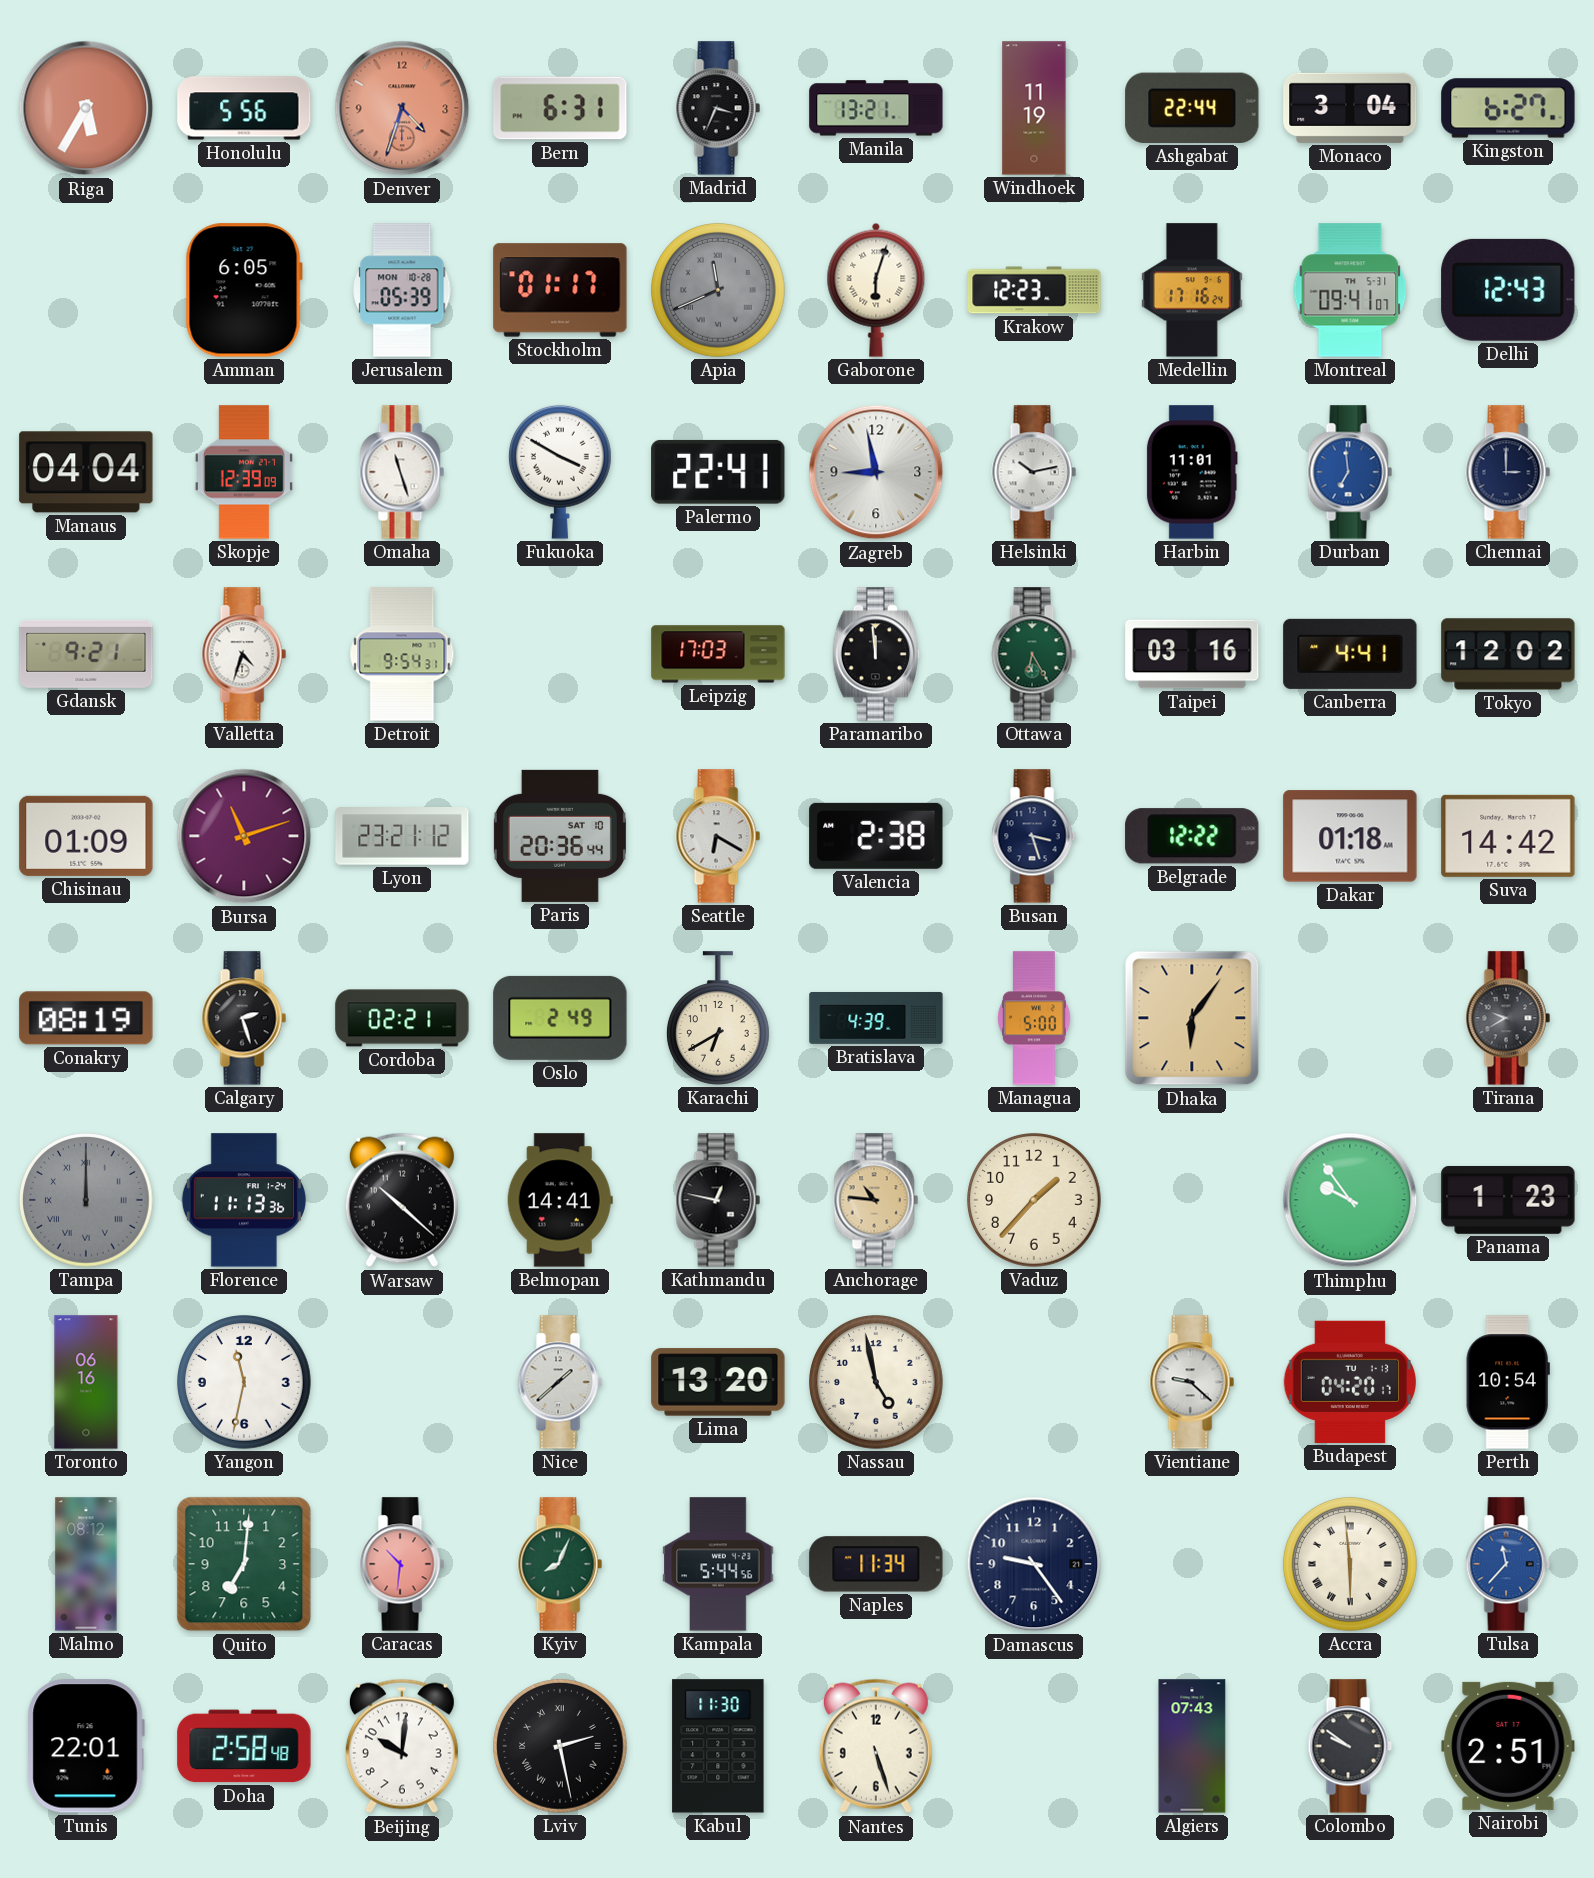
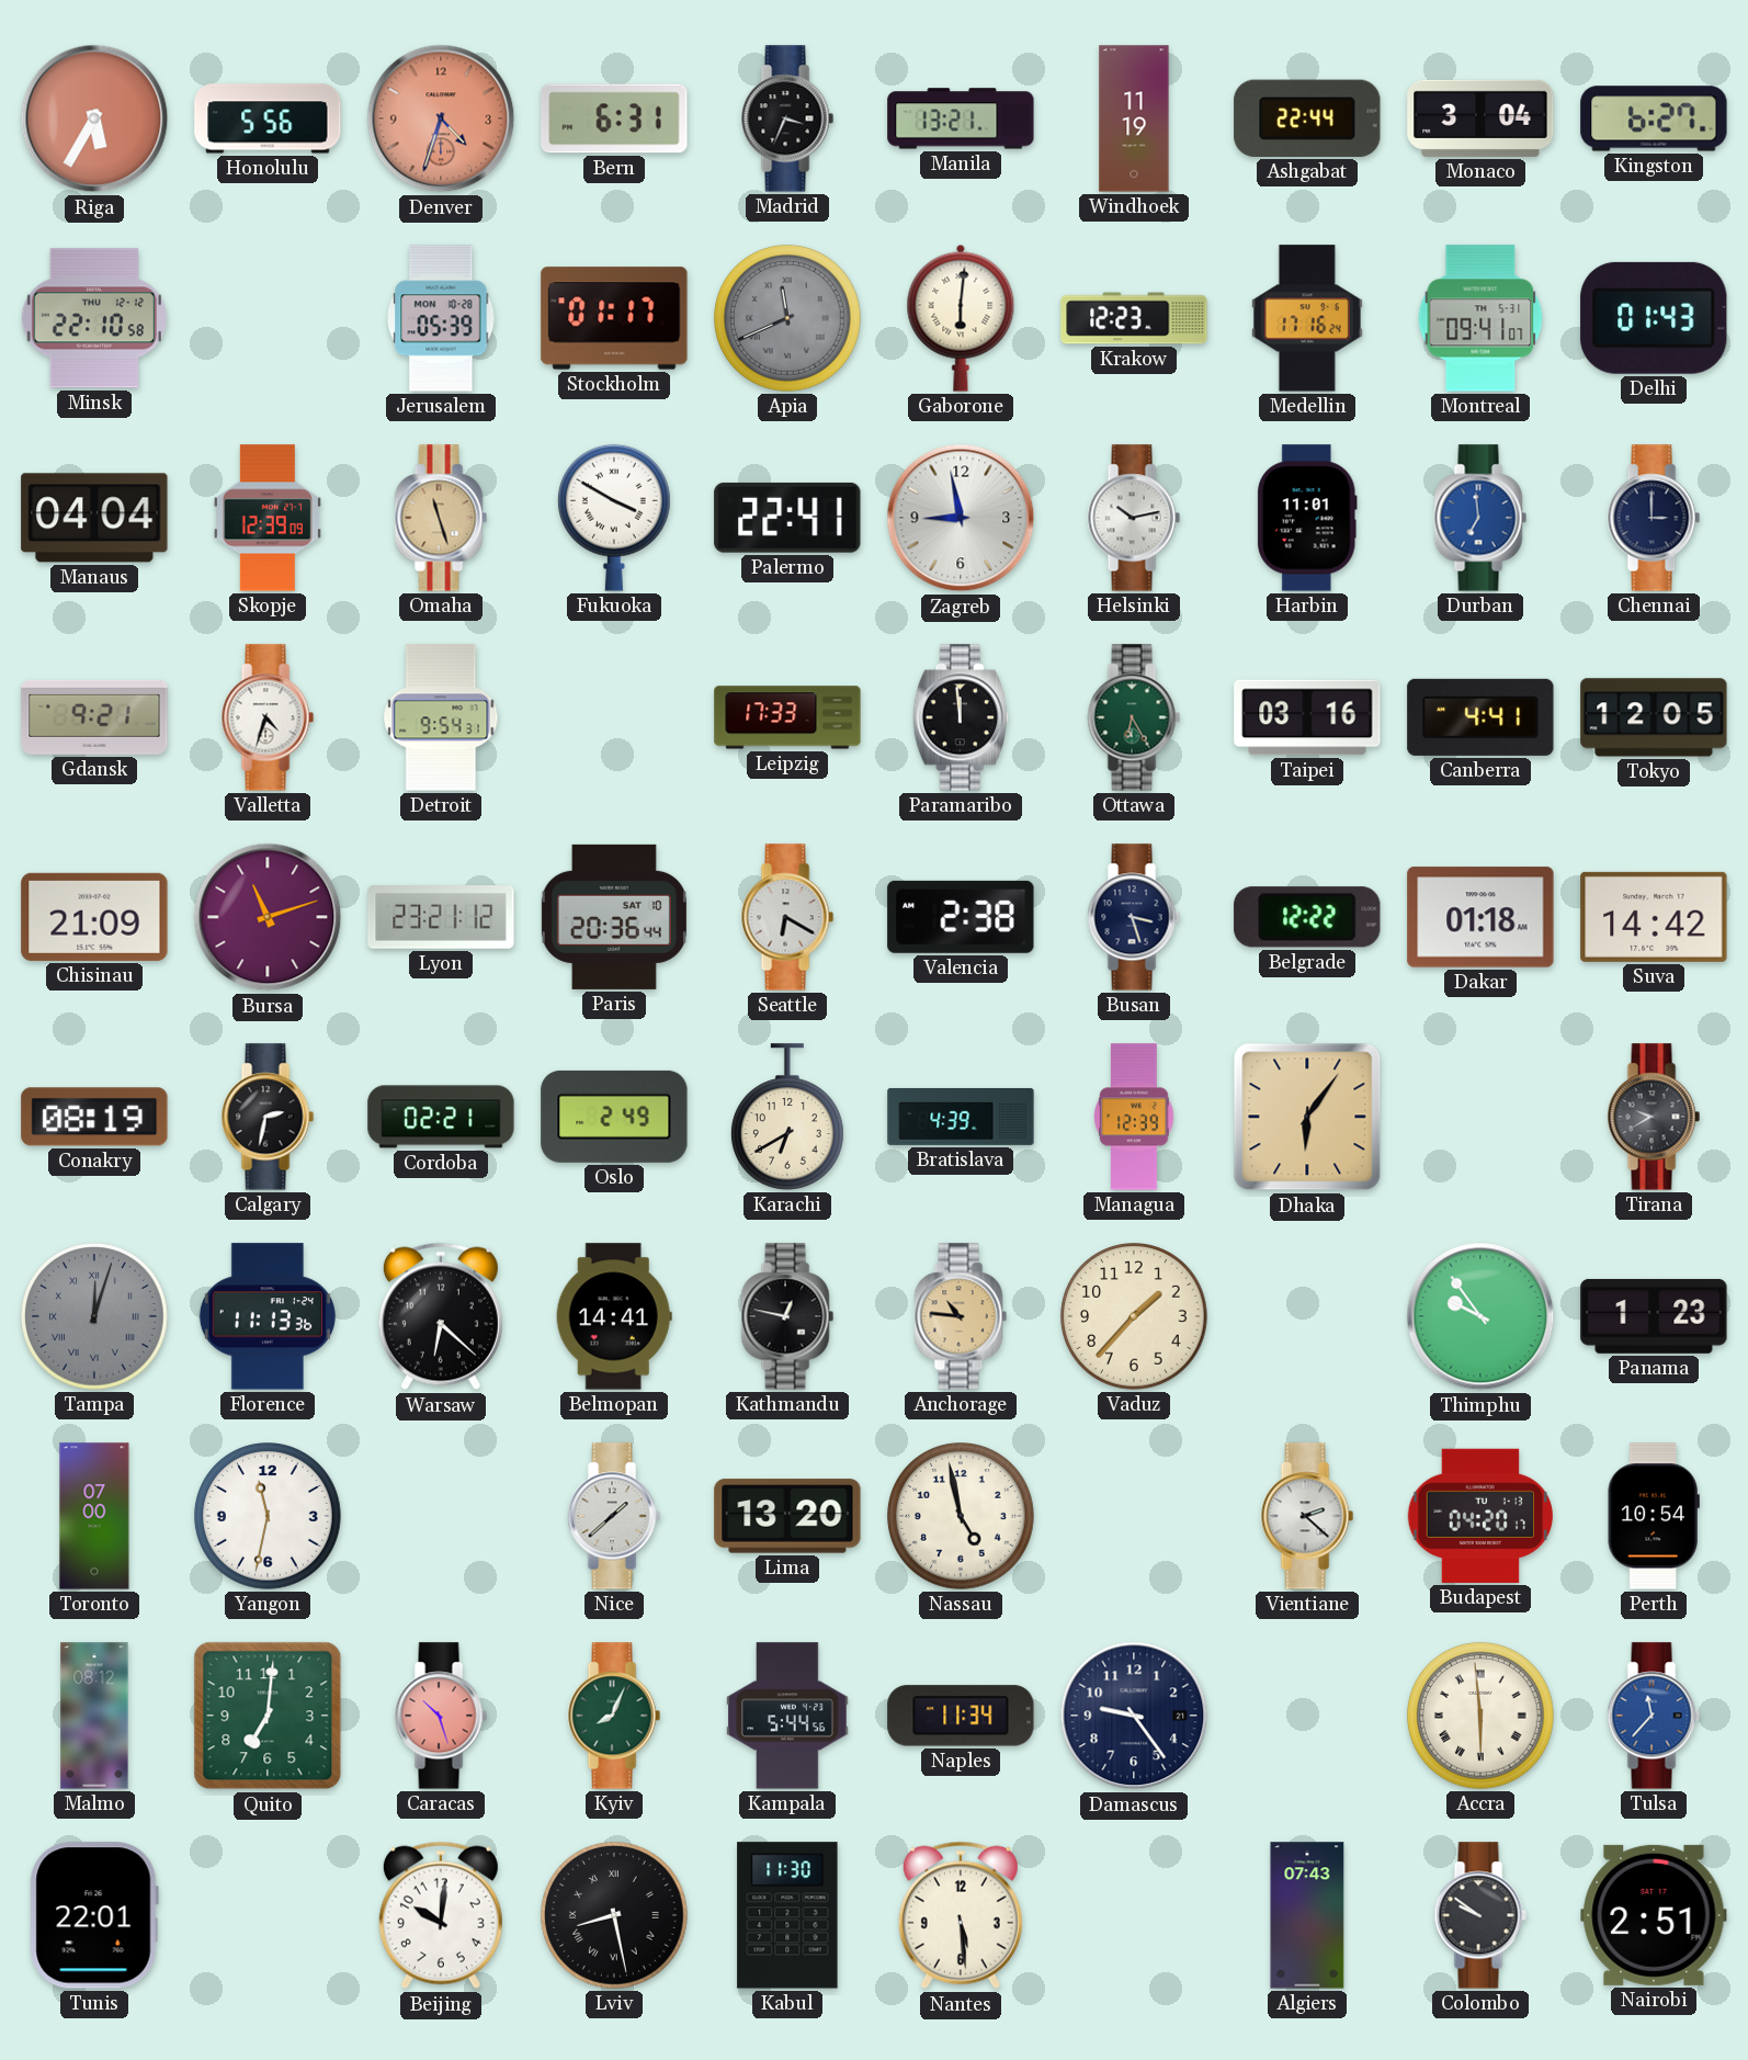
Minsk: none -> 22:10 (94, 318)
Amman: 6:05 -> none (244, 290)
Gaborone: 6:03 -> 6:01 (961, 318)
Delhi: 12:43 -> 01:43 (1654, 318)
Omaha dial: white -> champagne (441, 518)
Leipzig: 17:03 -> 17:33 (787, 717)
Tokyo: 12:02 -> 12:05 (1654, 717)
Chisinau: 01:09 -> 21:09 (94, 917)
Calgary: 2:27 -> 2:32 (268, 1117)
Managua: 5:00 -> 12:39 (1134, 1117)
Tampa: 12:00 -> 12:03 (94, 1316)
Warsaw: 10:22 -> 6:22 (441, 1316)
Toronto: 06:16 -> 07:00 (94, 1516)
Vientiane: 9:22 -> 2:22 (1307, 1516)
Caracas: 10:31 -> 10:27 (441, 1716)
Doha: 2:58 -> none (244, 1746)
Lviv: 2:28 -> 8:28 (614, 1915)
Nantes: 5:27 -> 5:29 (961, 1915)
